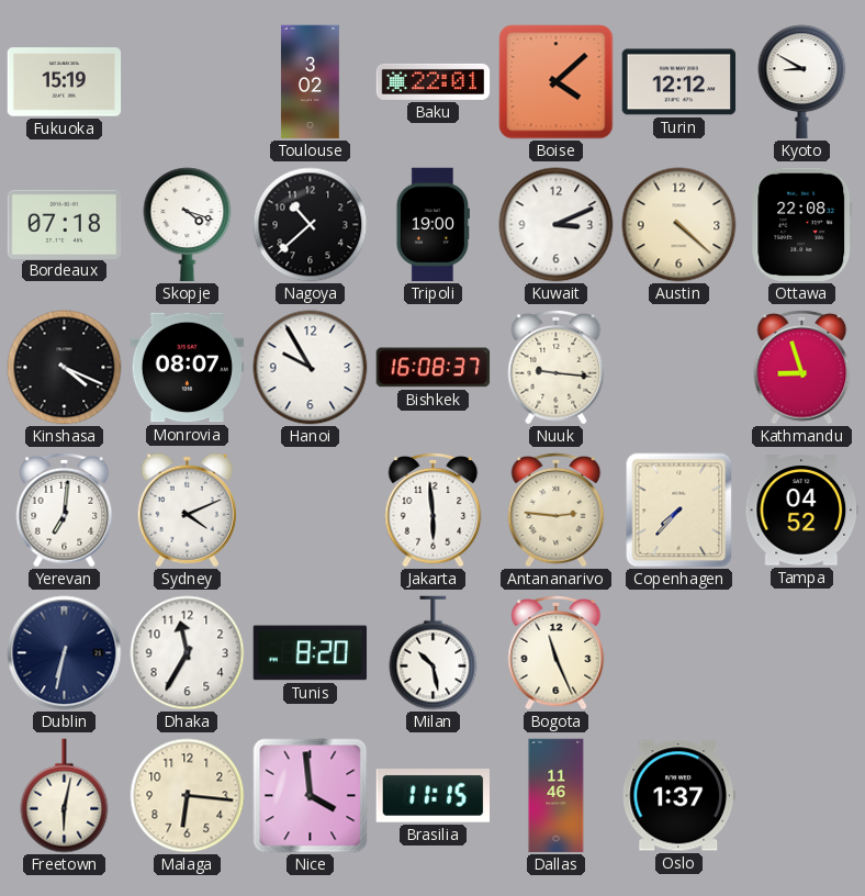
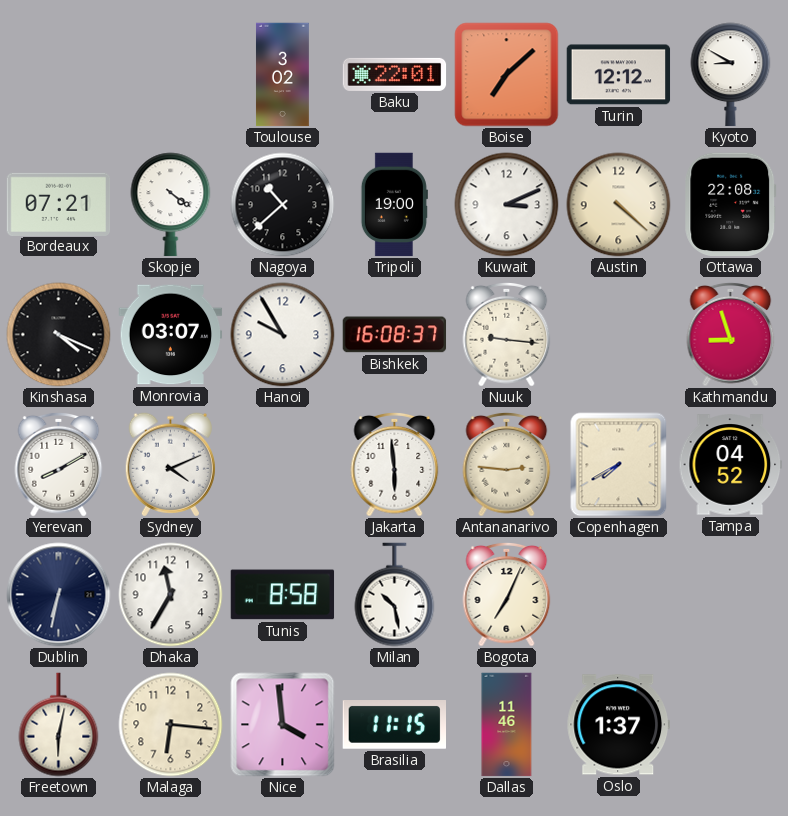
Fukuoka: 15:19 -> none (65, 82)
Boise: 4:08 -> 7:08 (507, 75)
Bordeaux: 07:18 -> 07:21 (59, 204)
Skopje: 4:18 -> 4:21 (171, 205)
Monrovia: 08:07 -> 03:07 (171, 335)
Yerevan: 7:01 -> 8:10 (59, 464)
Copenhagen: 7:37 -> 7:40 (619, 465)
Tunis: 8:20 -> 8:58 (283, 595)
Bogota: 11:26 -> 7:04 (507, 594)
